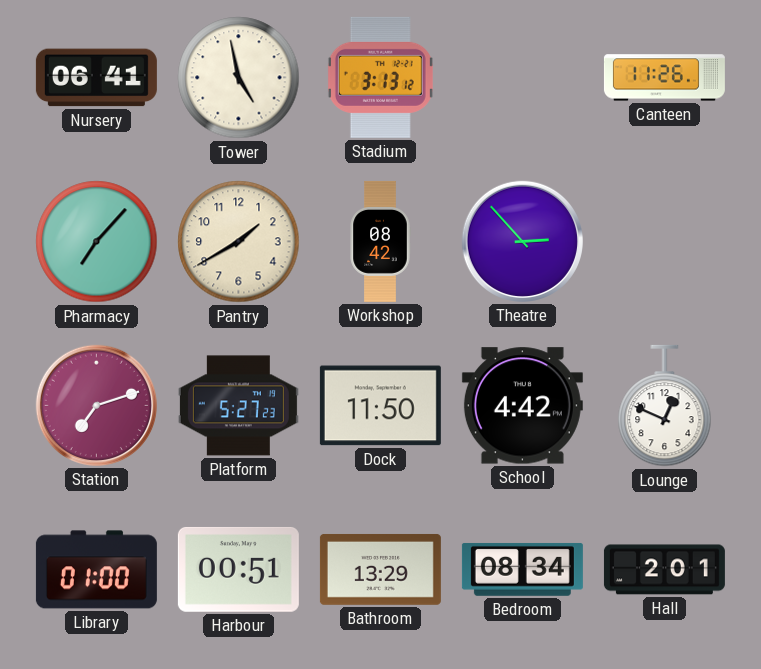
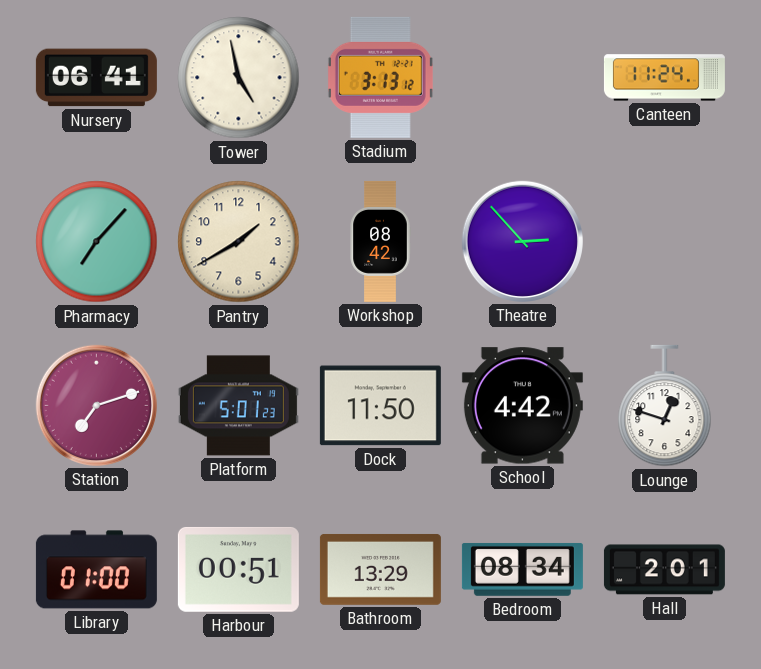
Canteen: 11:26 -> 11:24 (664, 78)
Platform: 5:27 -> 5:01 (238, 406)
Lounge: 12:49 -> 12:48 (665, 406)
